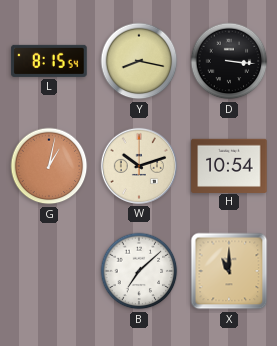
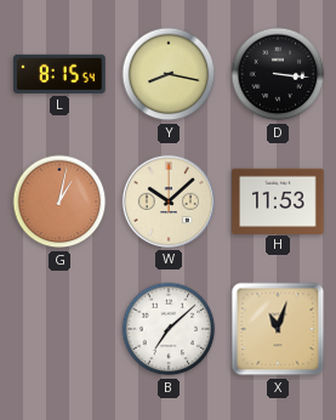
W: 10:12 -> 10:08 (169, 202)
H: 10:54 -> 11:53 (278, 200)
X: 11:00 -> 11:03 (278, 329)
